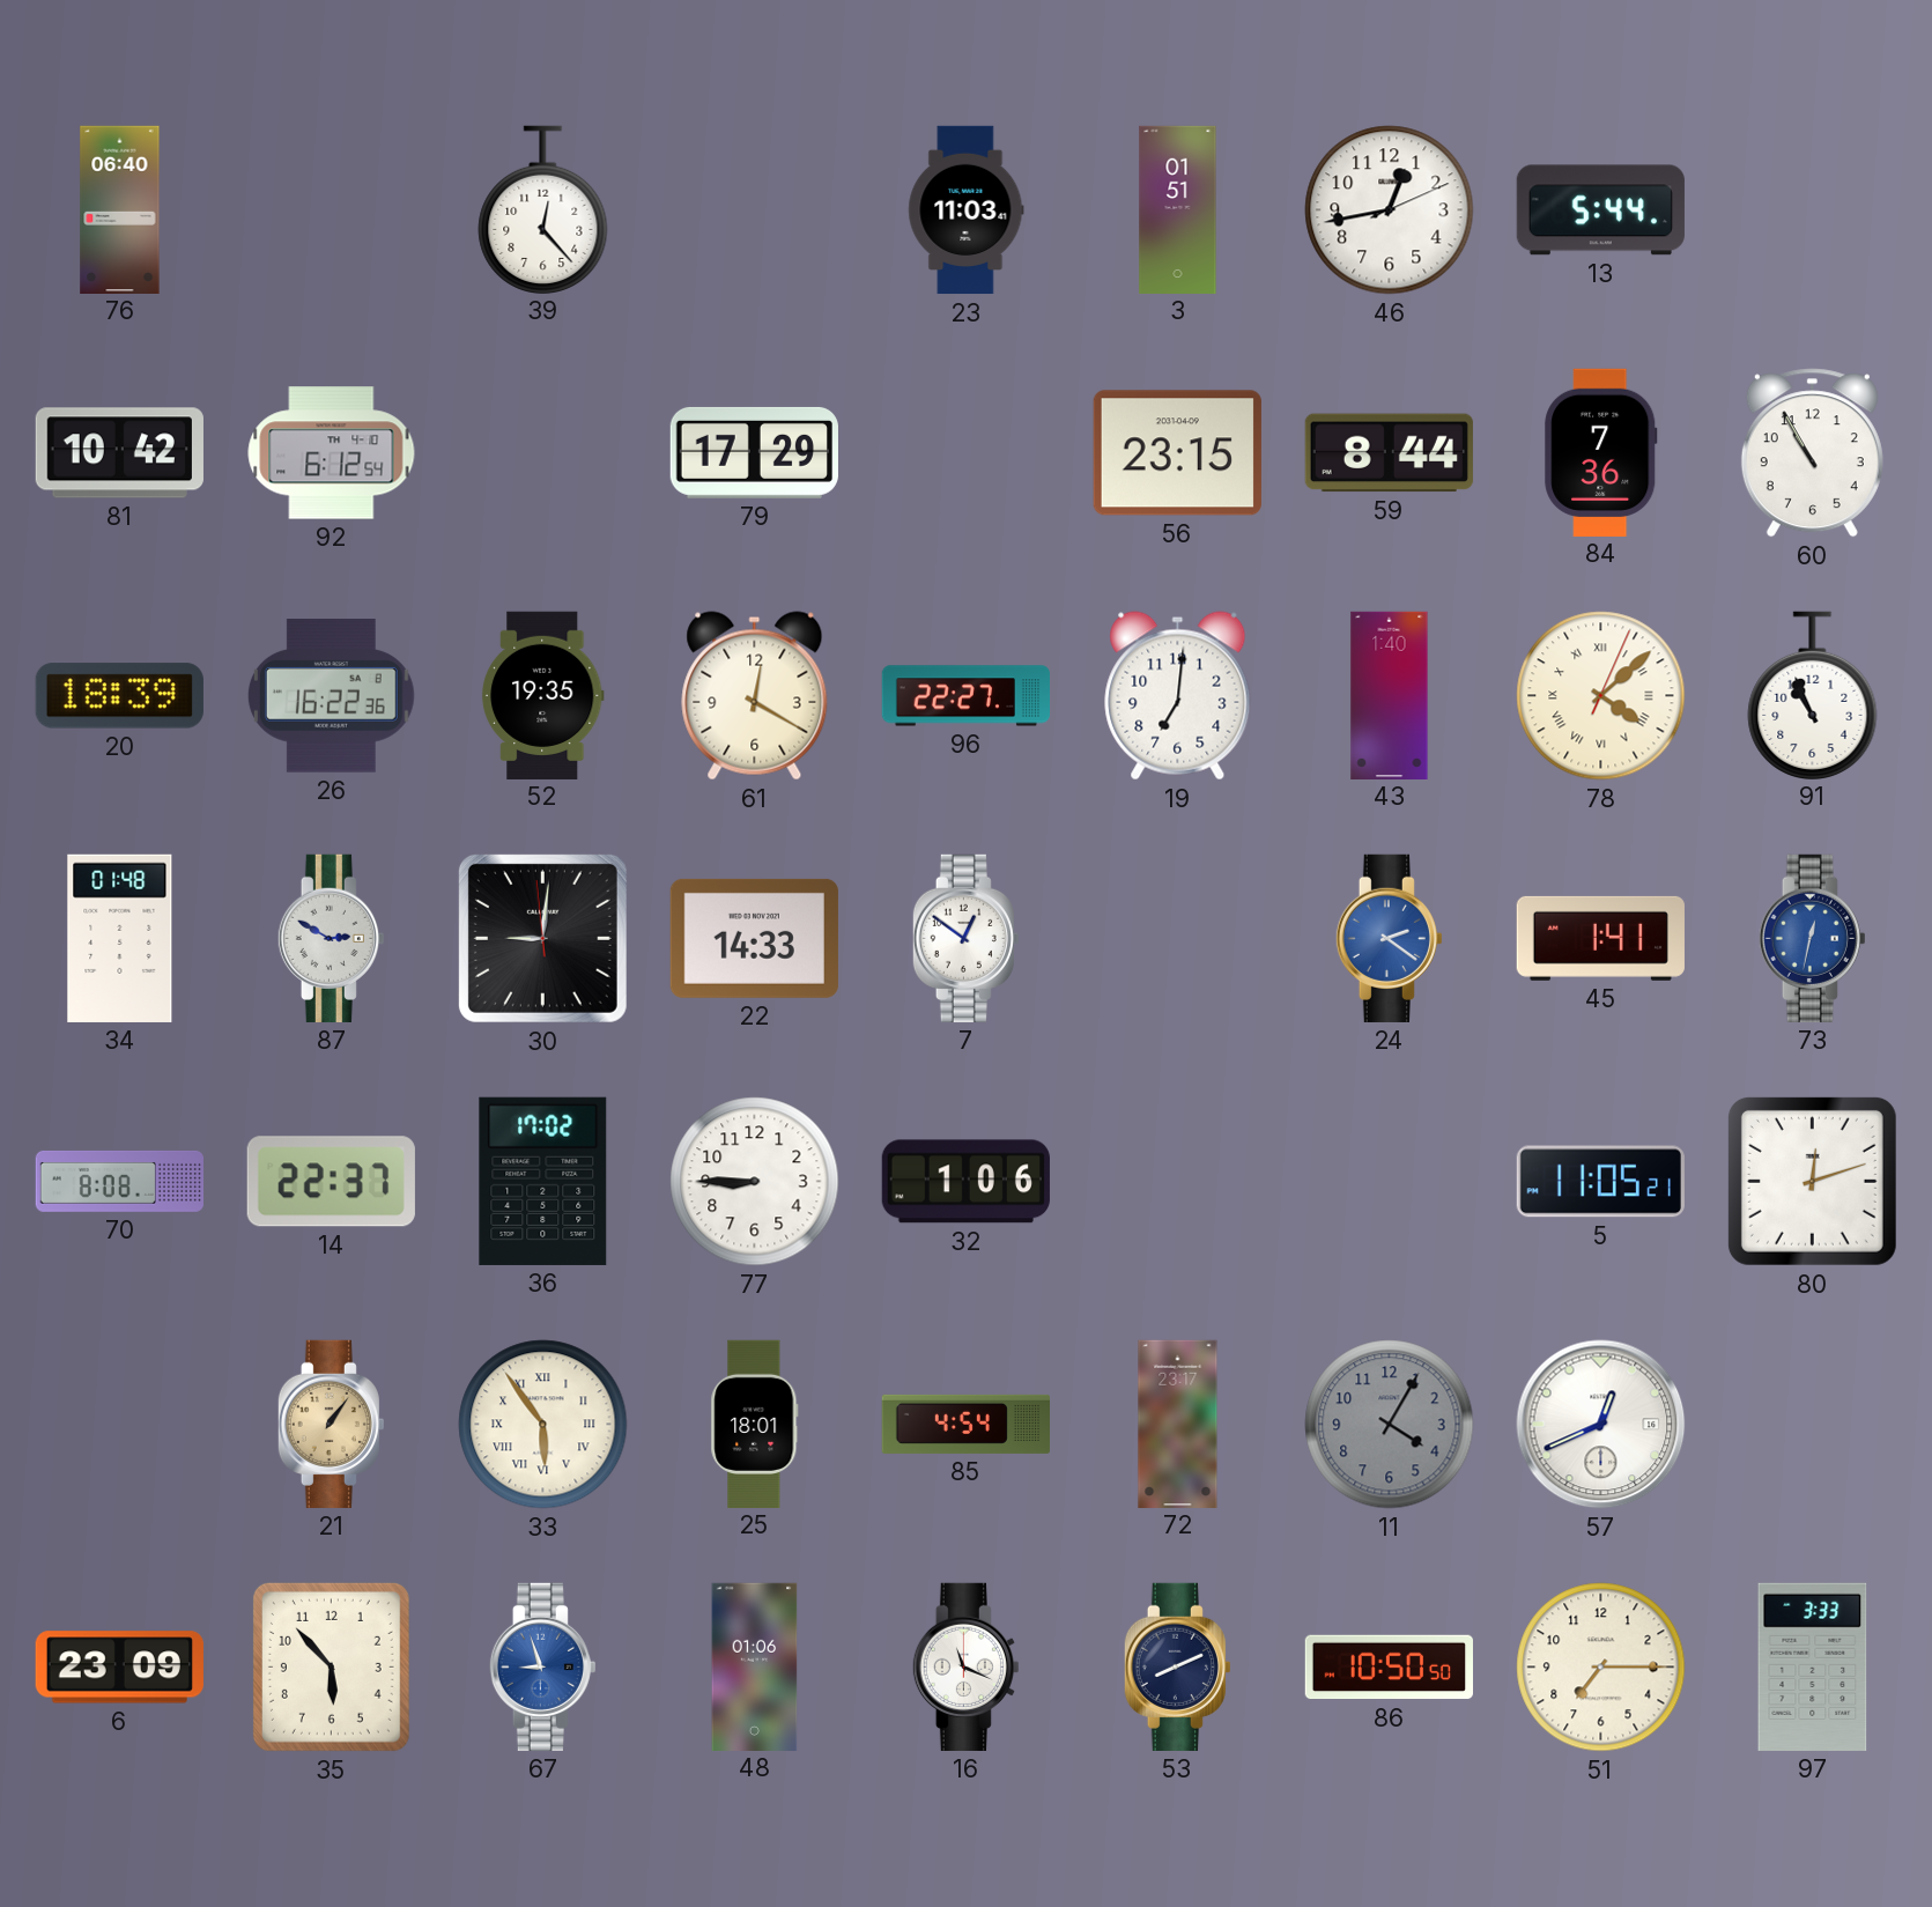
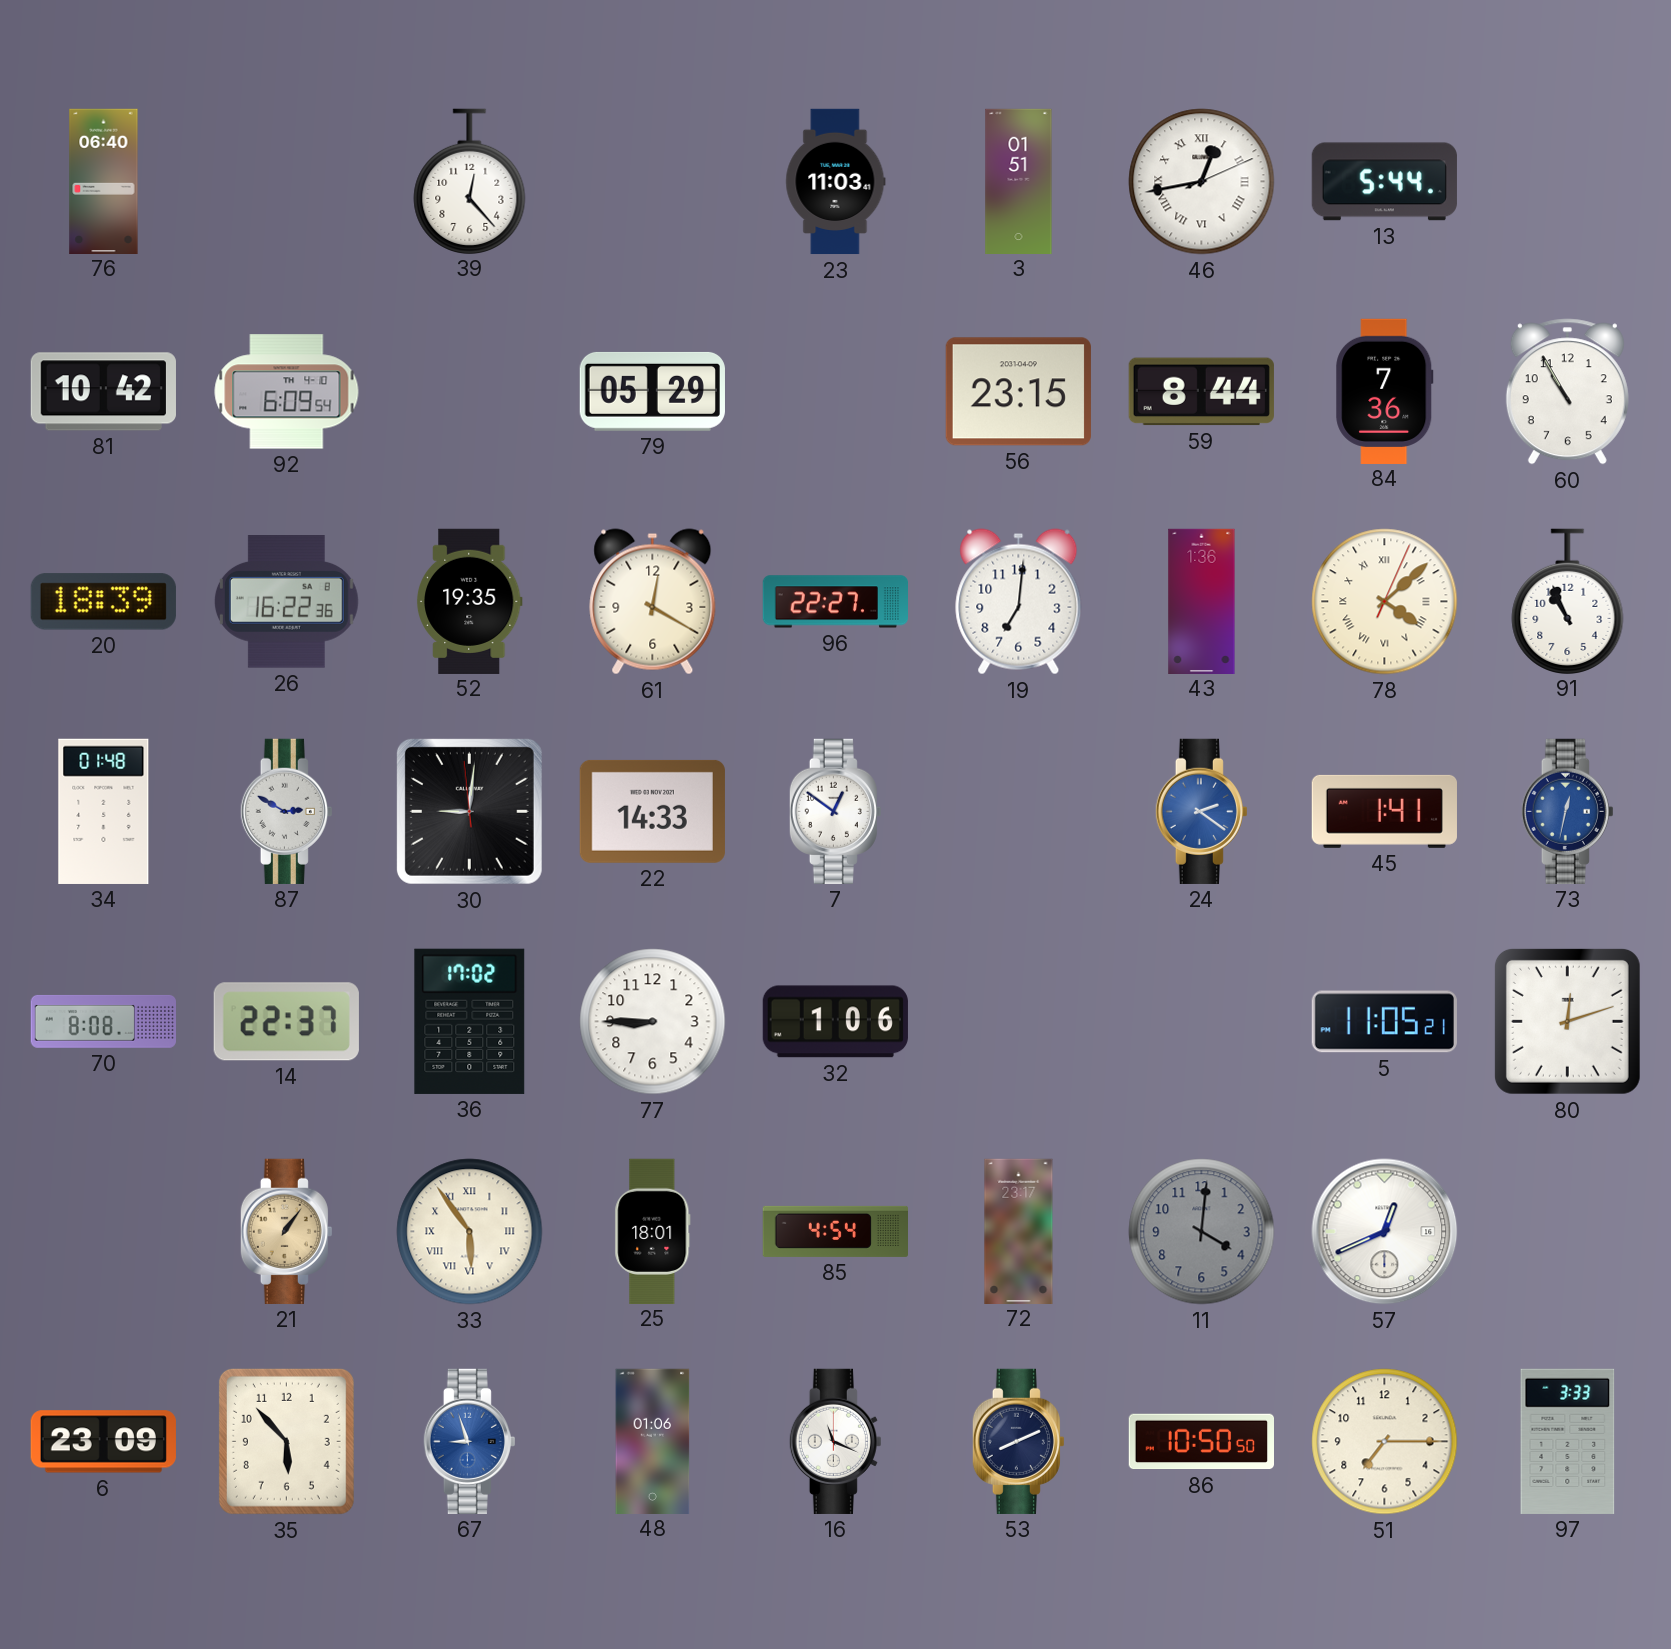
46 numerals: Arabic -> Roman (1202, 182)
92: 6:12 -> 6:09 (287, 392)
79: 17:29 -> 05:29 (652, 391)
43: 1:40 -> 1:36 (1202, 601)
11: 4:05 -> 4:01 (1202, 1232)
